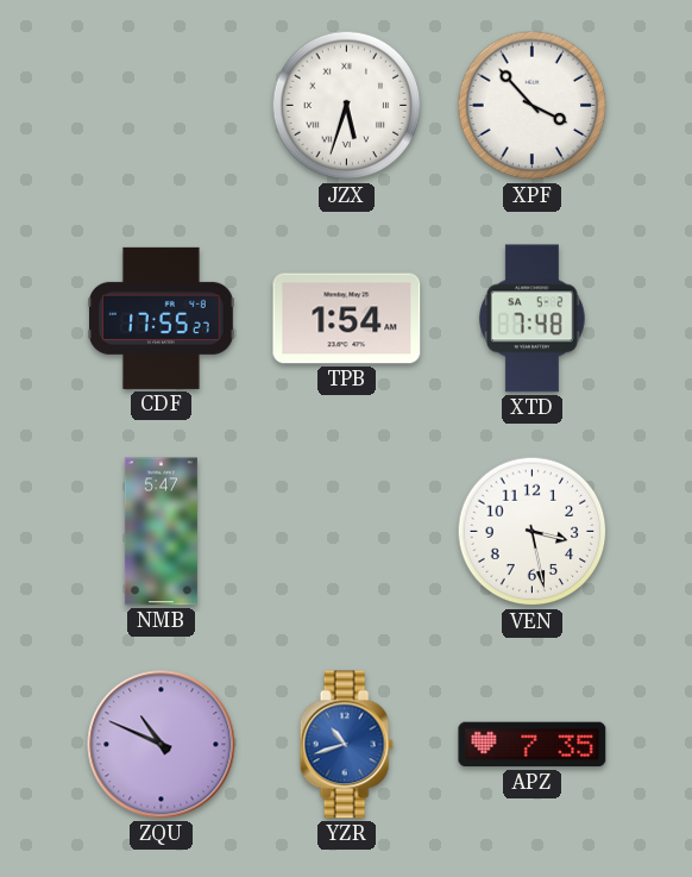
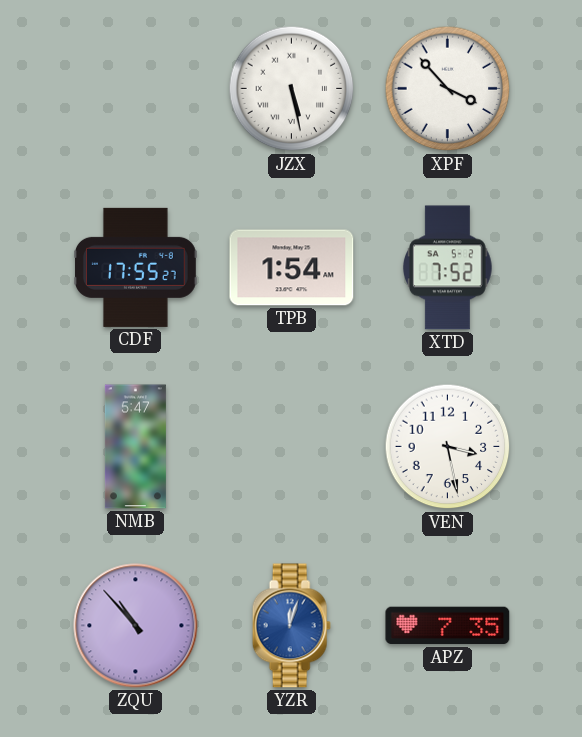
JZX: 5:33 -> 5:28 (292, 89)
XTD: 7:48 -> 7:52 (447, 268)
ZQU: 10:49 -> 10:53 (136, 626)
YZR: 10:42 -> 12:03 (291, 626)
